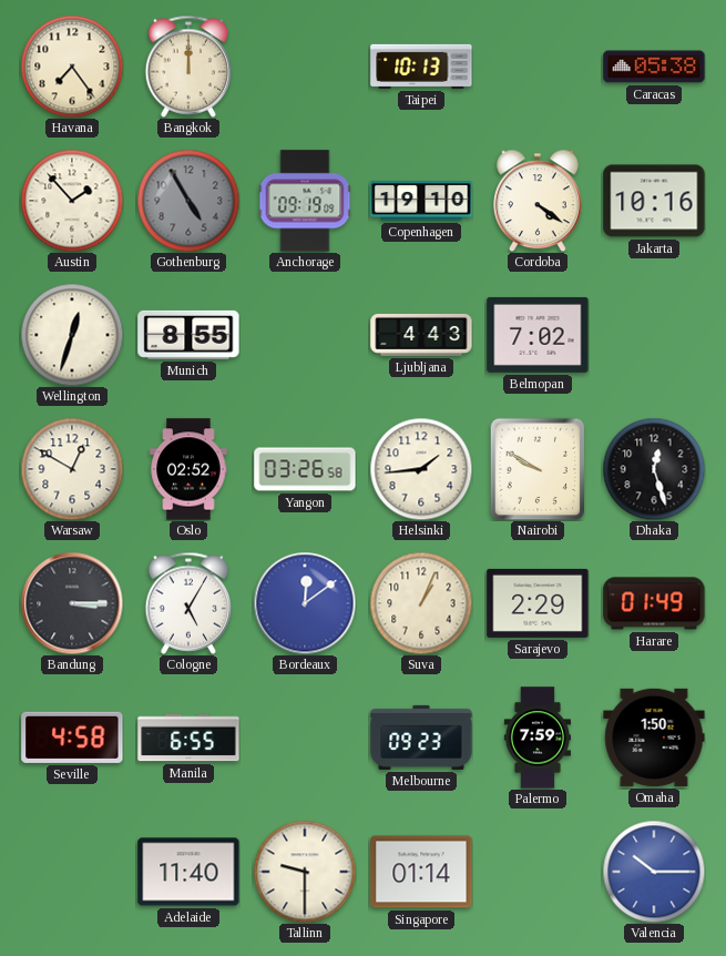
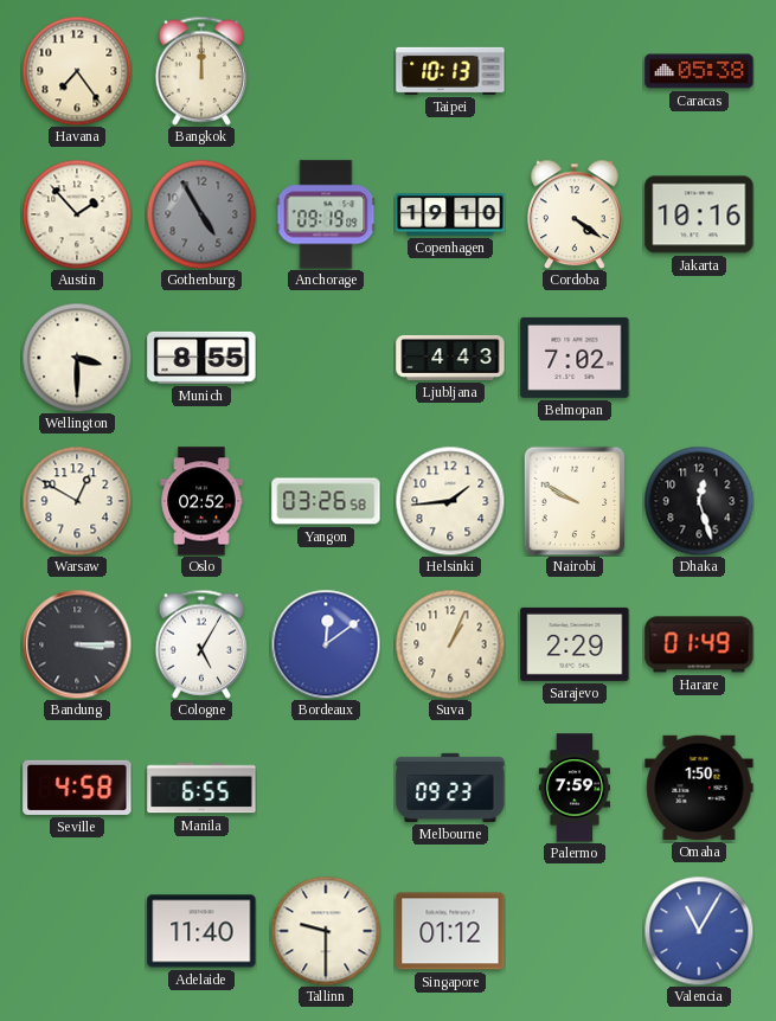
Wellington: 12:33 -> 3:30 (77, 358)
Singapore: 01:14 -> 01:12 (450, 931)
Valencia: 10:15 -> 11:05 (699, 931)
